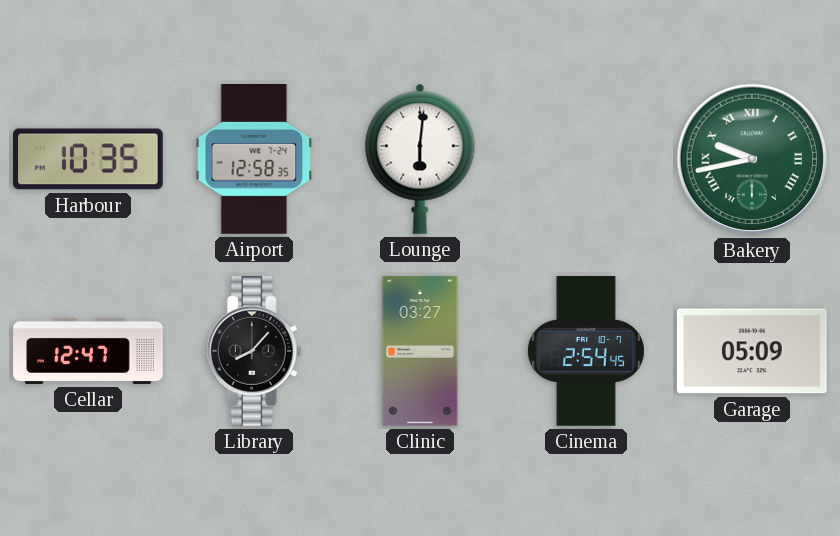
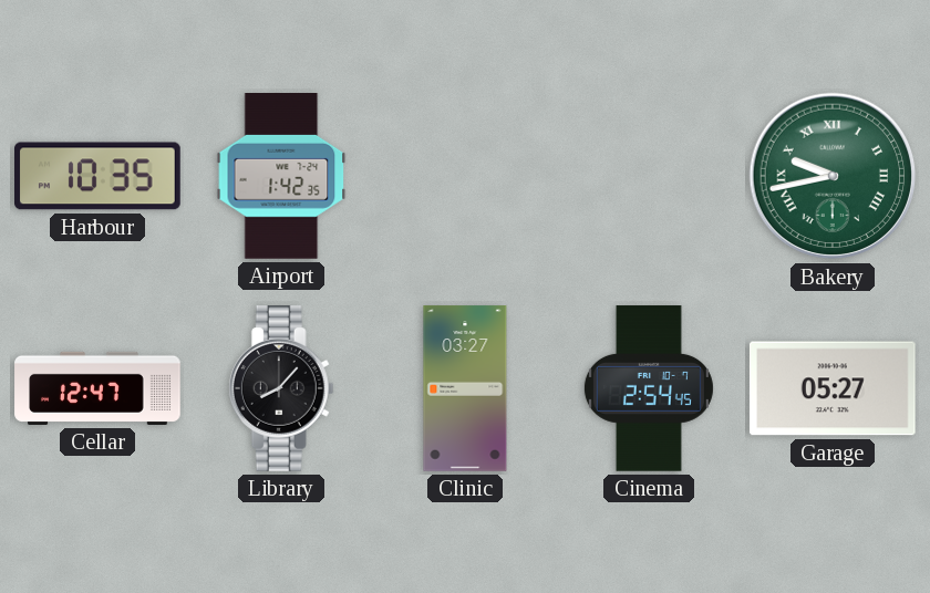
Airport: 12:58 -> 1:42 (281, 177)
Lounge: 6:01 -> none (420, 159)
Garage: 05:09 -> 05:27 (833, 388)
